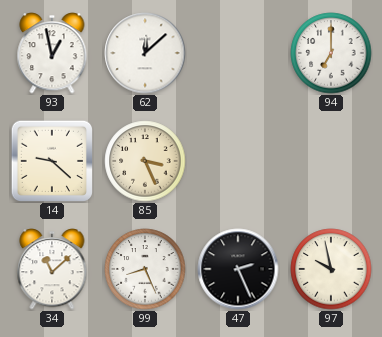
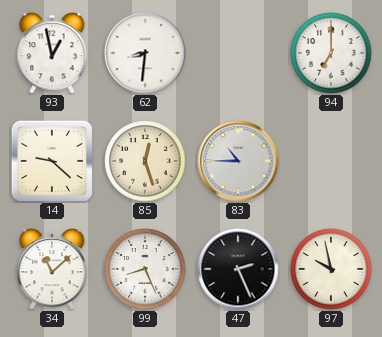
62: 12:08 -> 8:31 (145, 53)
85: 3:26 -> 12:27 (145, 161)
83: none -> 10:45 (238, 161)
